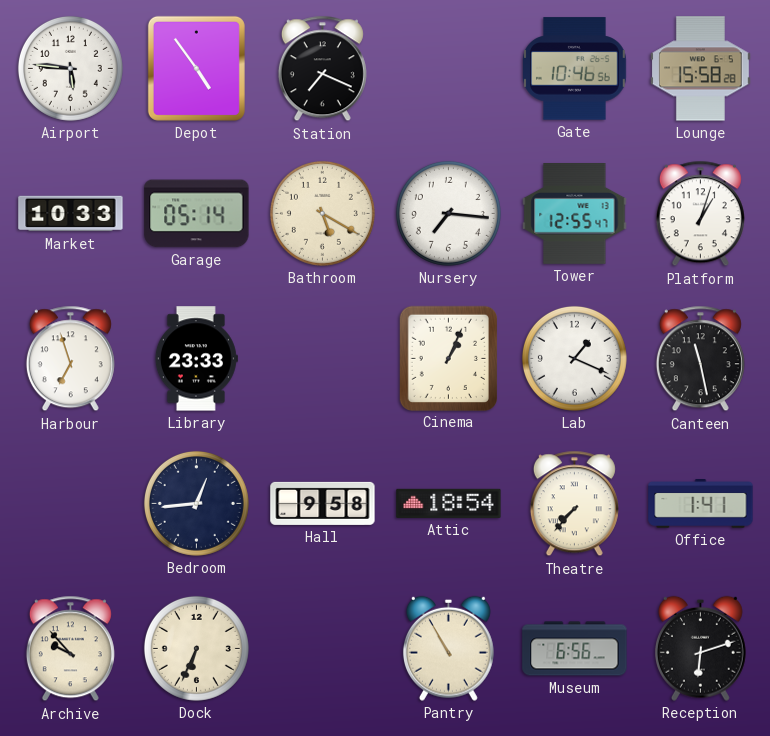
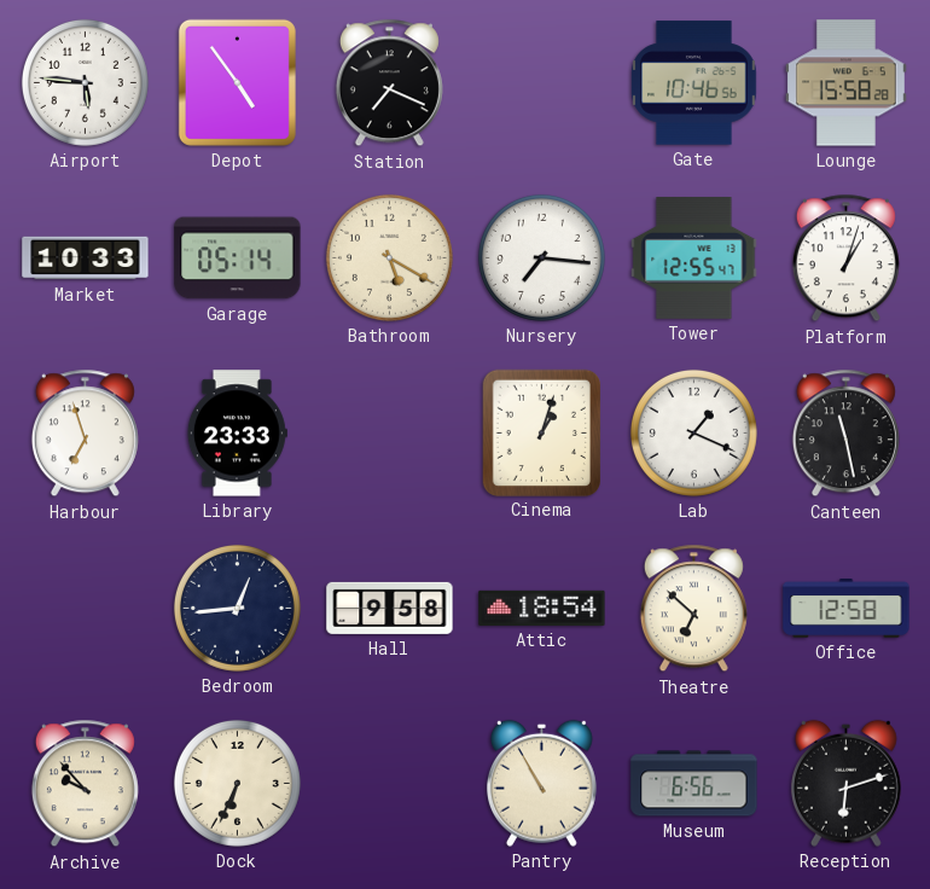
Cinema: 1:04 -> 1:03 (541, 432)
Theatre: 7:37 -> 6:52 (693, 609)
Office: 1:41 -> 12:58 (847, 609)
